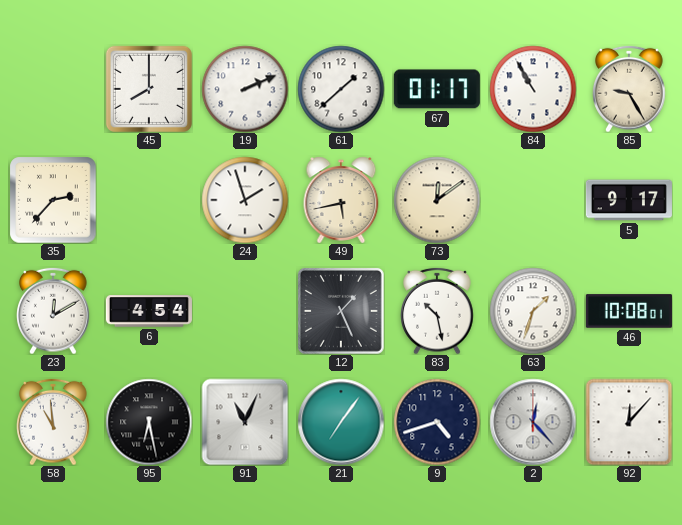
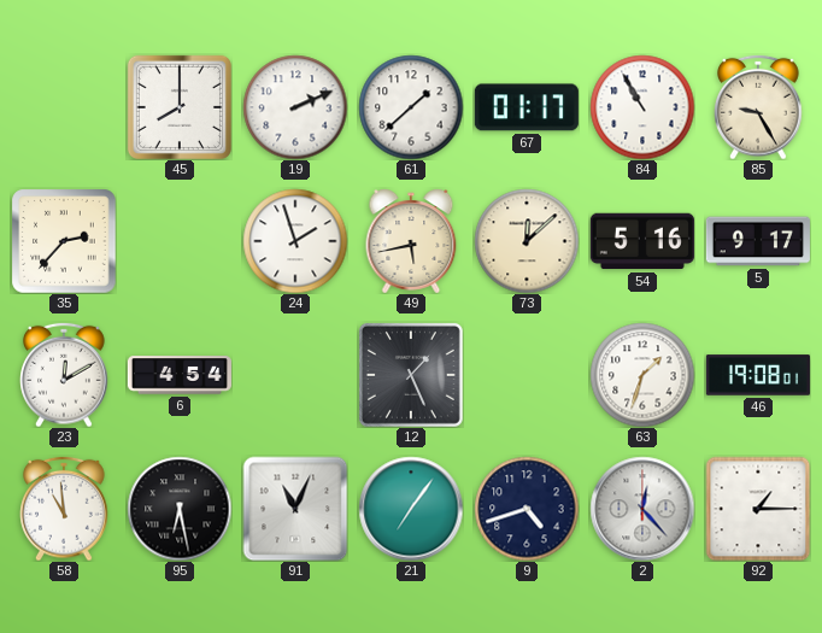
73: 12:09 -> 12:08 (527, 241)
54: none -> 5:16 (642, 241)
83: 10:28 -> none (437, 311)
46: 10:08 -> 19:08 (758, 375)
92: 12:07 -> 1:15 (758, 509)
